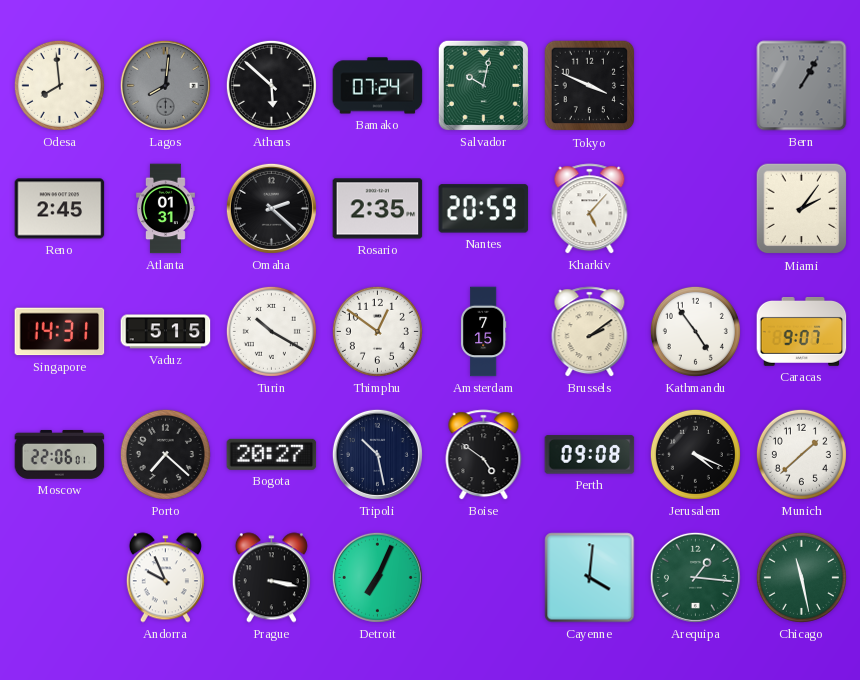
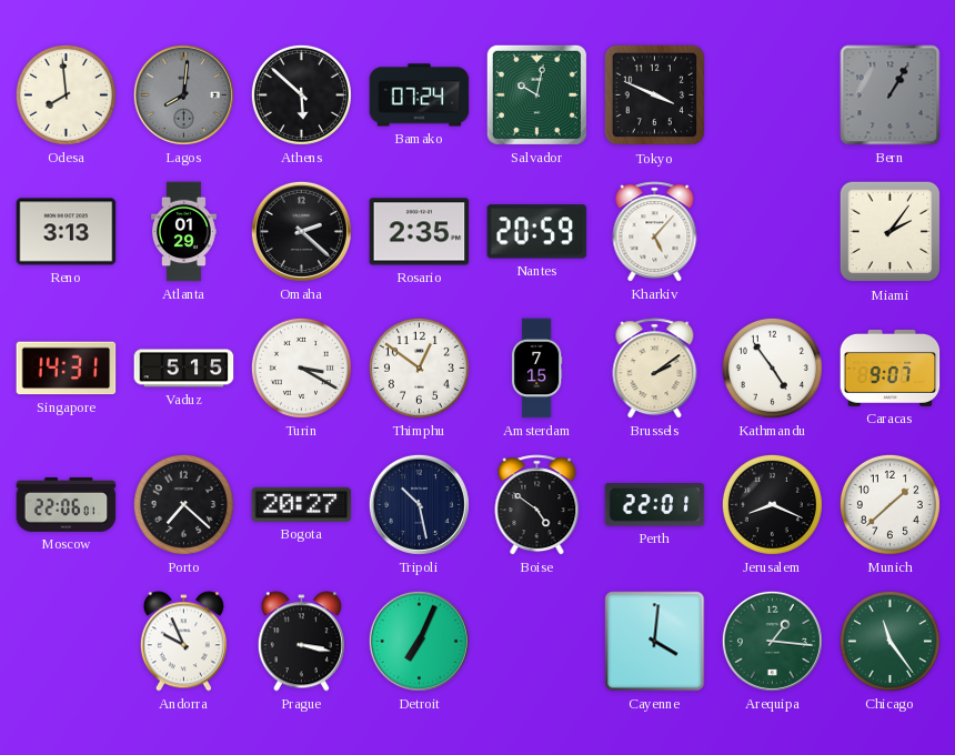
Reno: 2:45 -> 3:13 (67, 232)
Atlanta: 01:31 -> 01:29 (184, 232)
Turin: 10:20 -> 3:20 (301, 368)
Perth: 09:08 -> 22:01 (655, 505)
Jerusalem: 4:19 -> 8:19 (772, 504)
Chicago: 11:28 -> 11:24 (889, 641)
